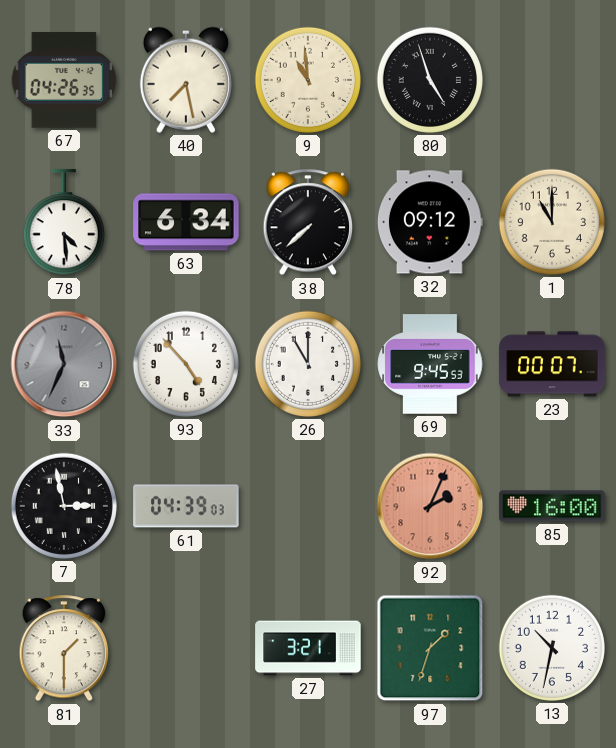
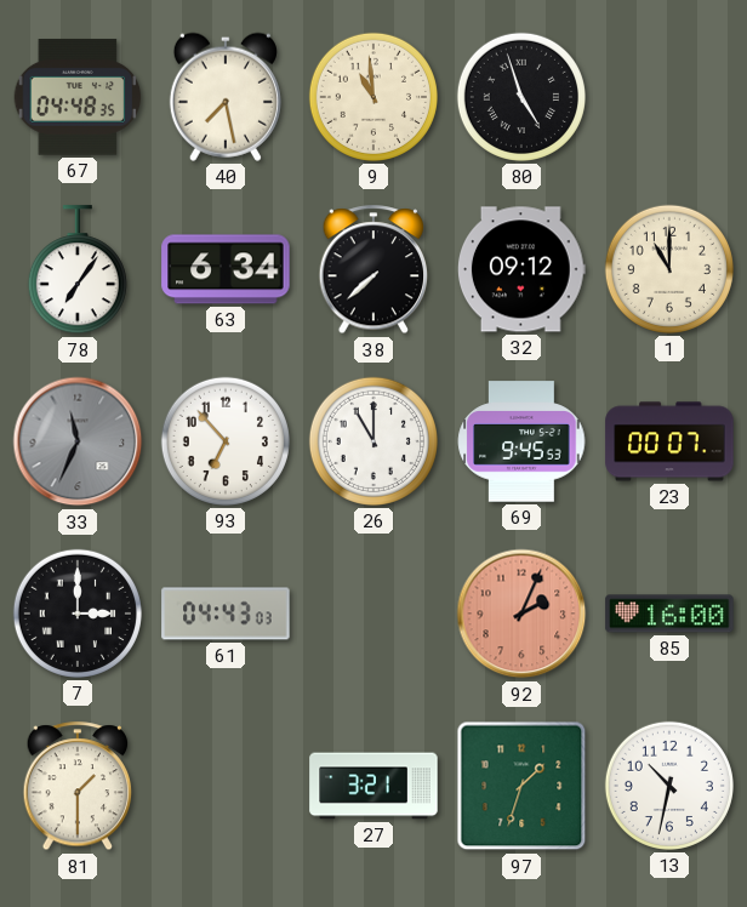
67: 04:26 -> 04:48 (78, 97)
78: 4:29 -> 7:06 (78, 270)
93: 4:53 -> 6:53 (226, 441)
7: 2:58 -> 3:00 (78, 614)
61: 04:39 -> 04:43 (226, 614)
